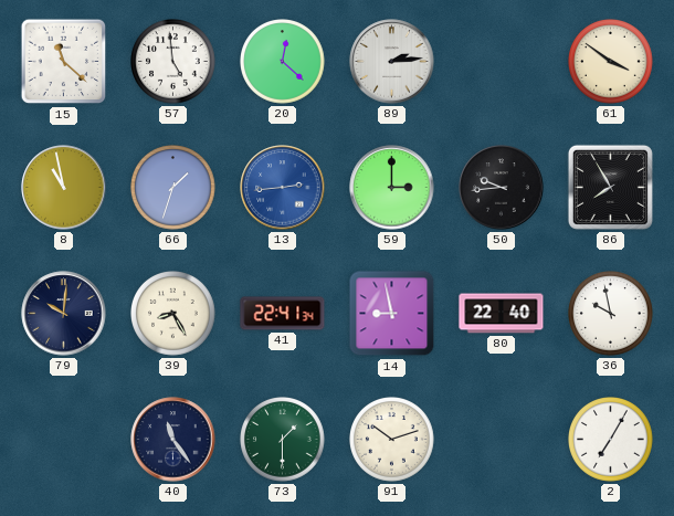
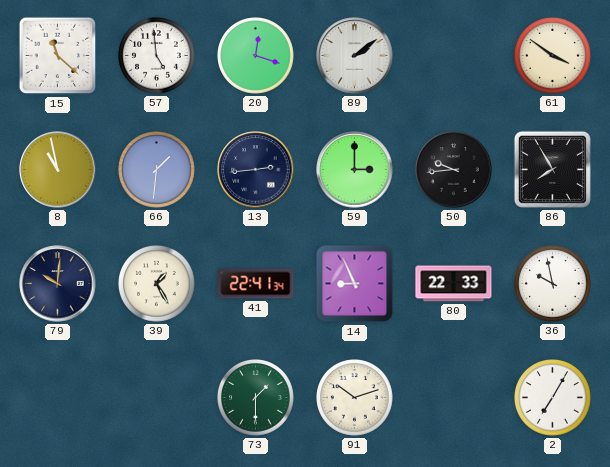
20: 12:22 -> 12:18 (256, 56)
89: 2:14 -> 2:09 (355, 56)
66: 1:33 -> 1:31 (157, 170)
13 dial: blue -> navy (256, 170)
39: 8:25 -> 1:25 (157, 284)
14: 8:58 -> 8:56 (355, 284)
80: 22:40 -> 22:33 (454, 284)
40: 11:24 -> none (173, 440)
